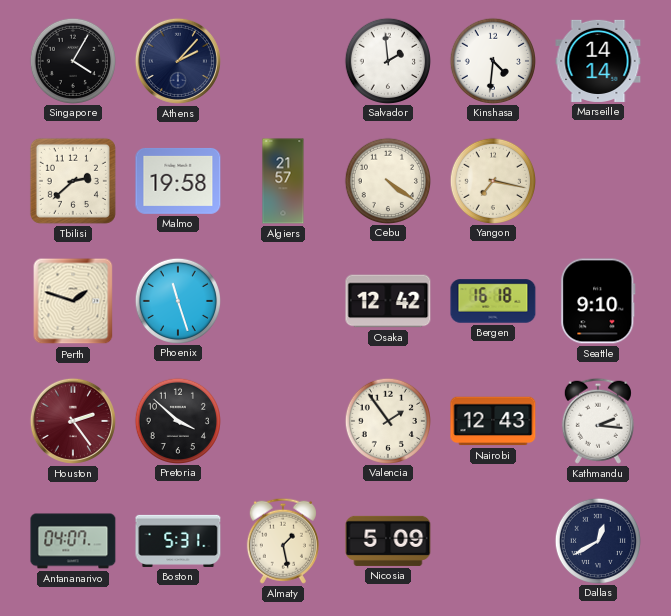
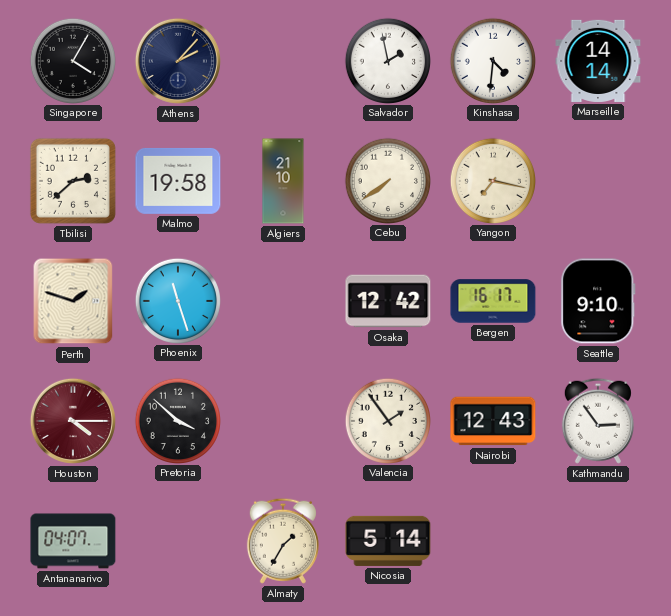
Salvador: 1:59 -> 1:58 (387, 60)
Algiers: 21:57 -> 21:10 (283, 181)
Cebu: 4:21 -> 7:39 (387, 180)
Bergen: 16:18 -> 16:17 (493, 301)
Houston: 2:24 -> 4:15 (73, 421)
Kathmandu: 2:16 -> 2:54 (598, 421)
Boston: 5:31 -> none (178, 541)
Almaty: 1:28 -> 1:35 (283, 541)
Nicosia: 5:09 -> 5:14 (388, 541)
Dallas: 12:40 -> none (597, 540)
